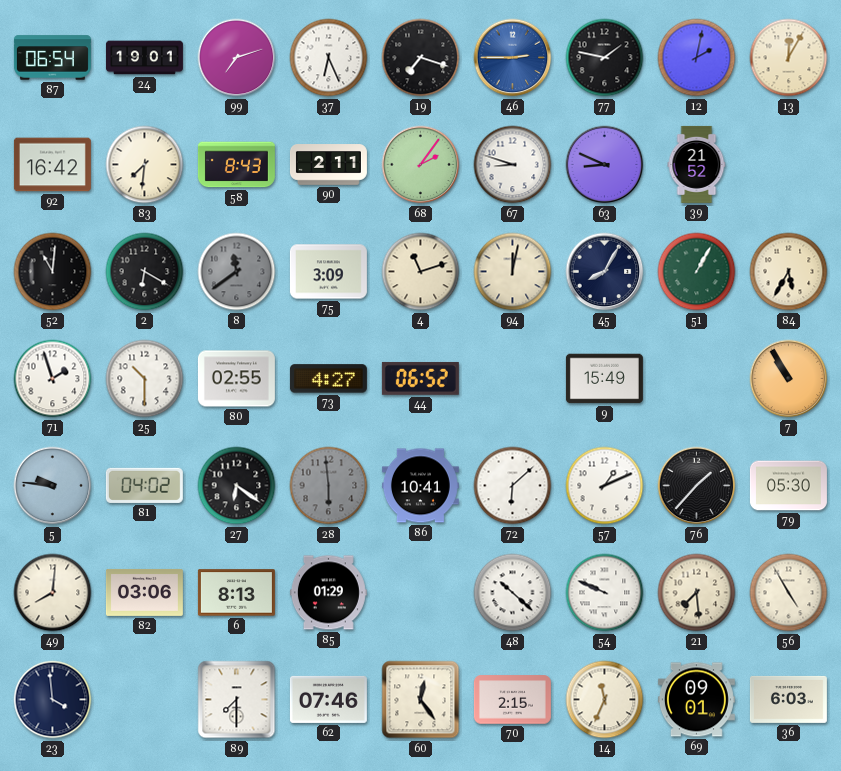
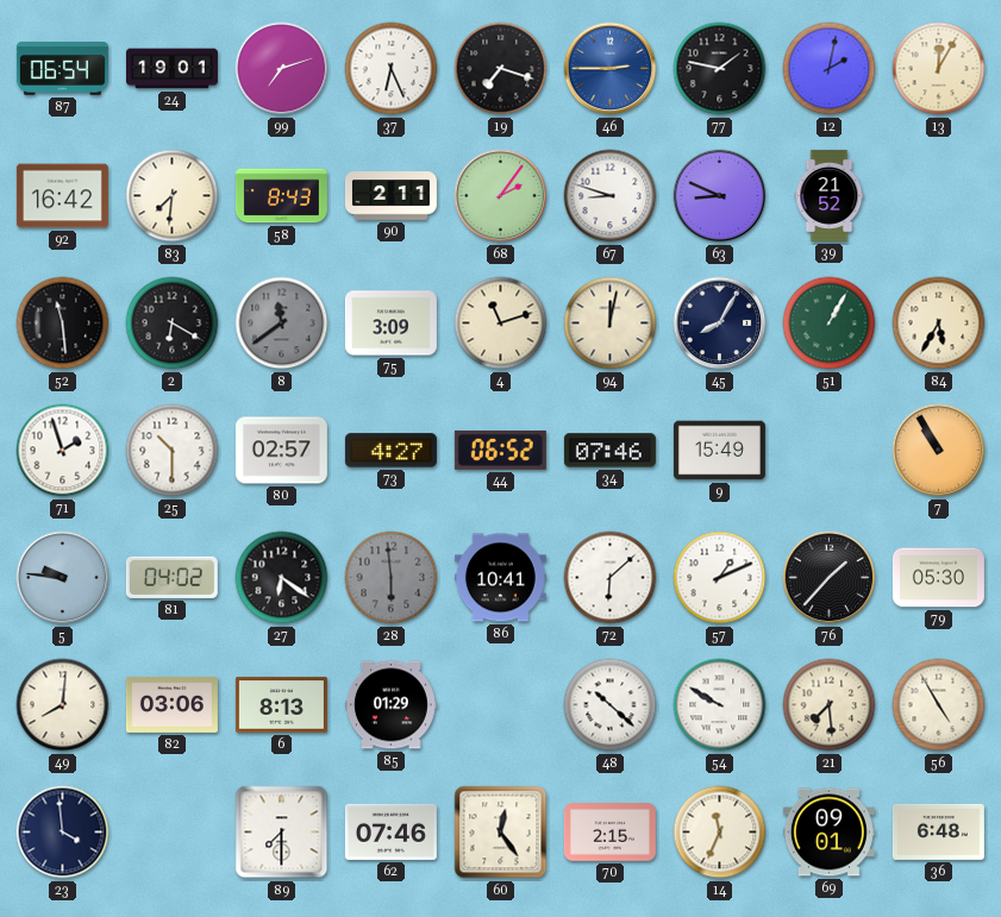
52: 11:01 -> 11:29 (63, 324)
80: 02:55 -> 02:57 (281, 451)
34: none -> 07:46 (609, 451)
54: 9:49 -> 9:50 (720, 705)
36: 6:03 -> 6:48 (938, 831)
